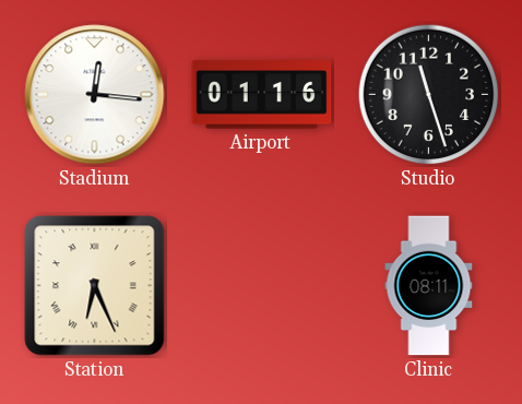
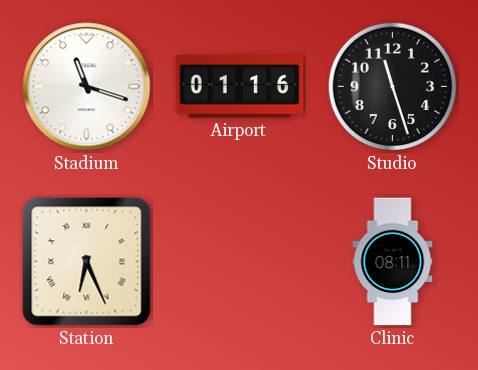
Stadium: 12:16 -> 11:18 (87, 87)
